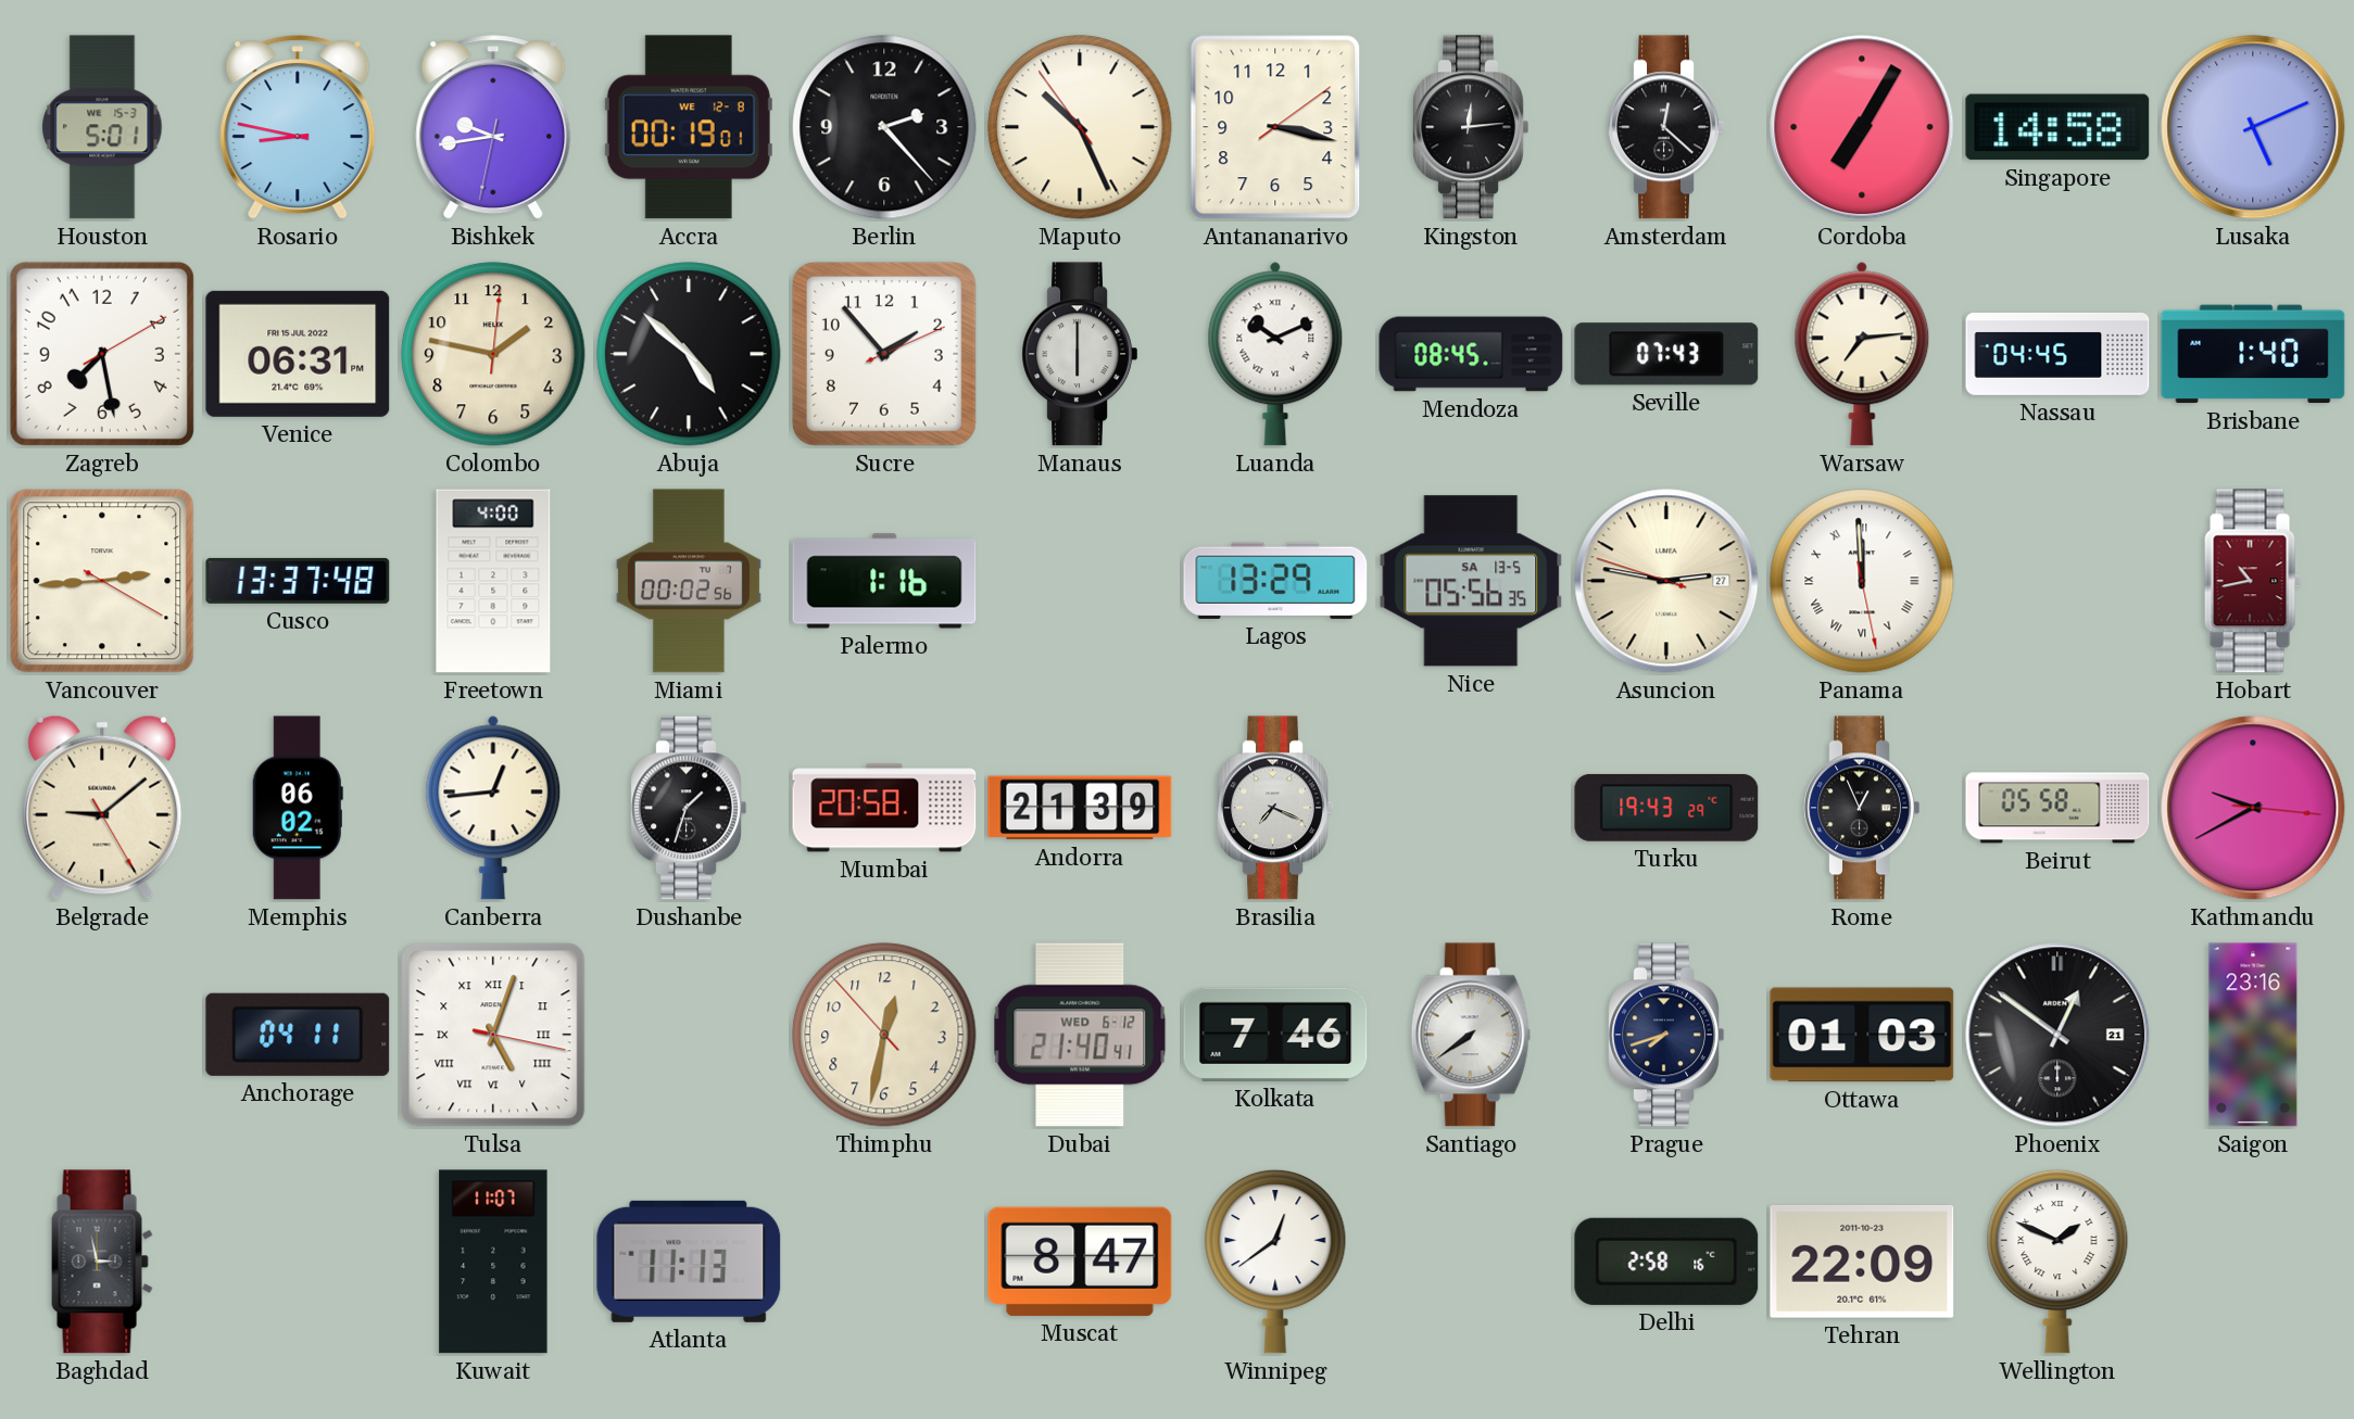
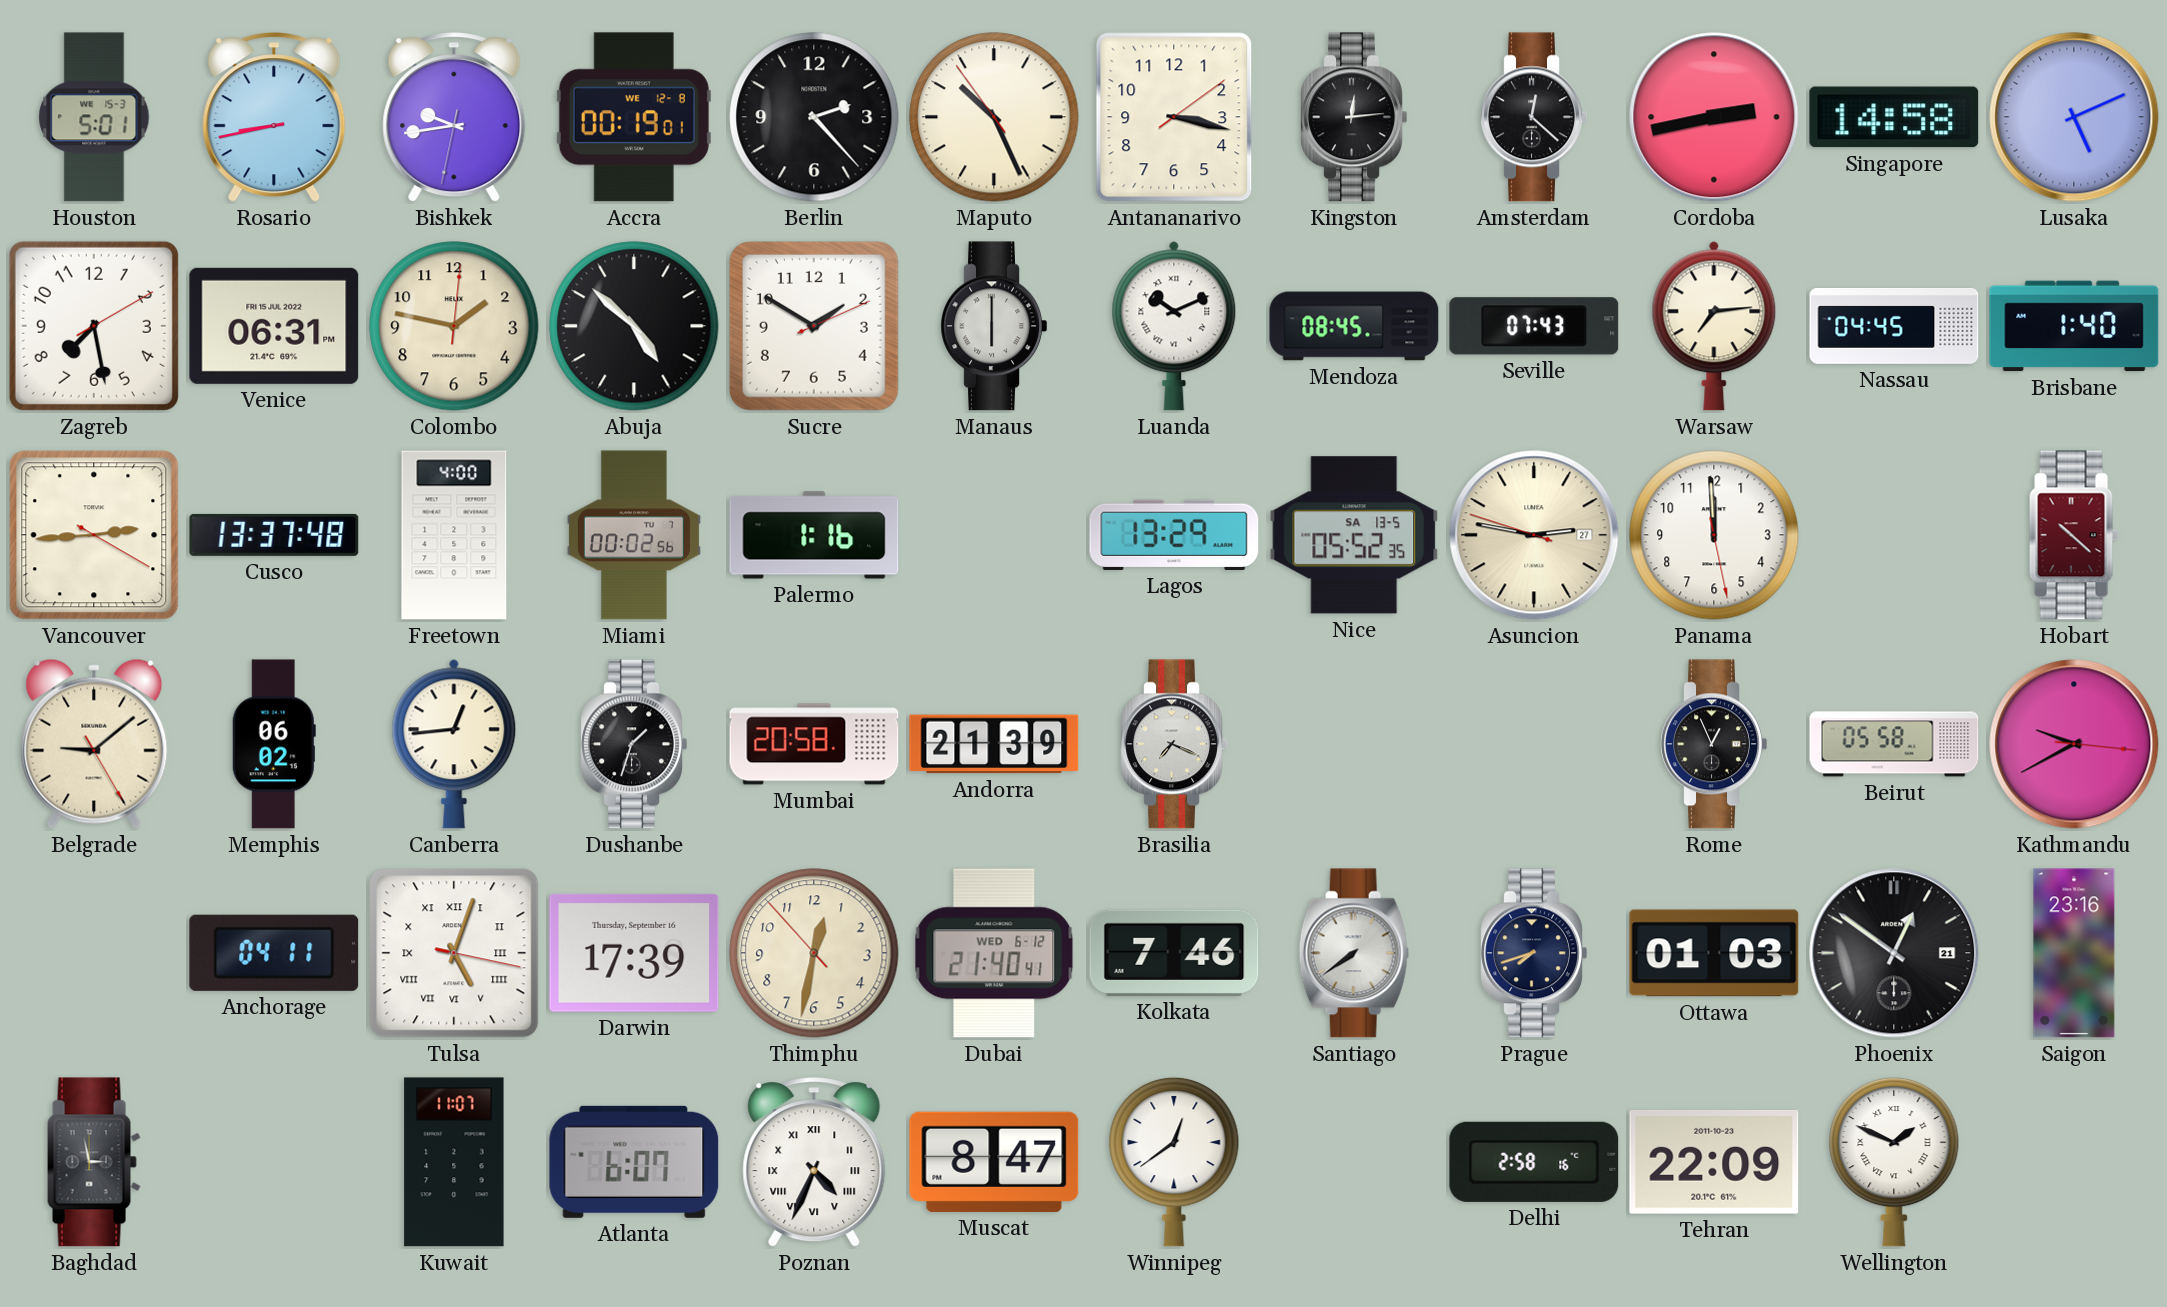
Rosario: 8:47 -> 8:43 (274, 118)
Cordoba: 7:05 -> 2:43 (1714, 117)
Sucre: 1:53 -> 1:50 (814, 326)
Nice: 05:56 -> 05:52 (1354, 535)
Panama numerals: Roman -> Arabic (1714, 535)
Hobart: 10:43 -> 10:22 (2074, 535)
Turku: 19:43 -> none (1666, 808)
Darwin: none -> 17:39 (634, 953)
Atlanta: 11:13 -> 6:07 (634, 1162)
Poznan: none -> 4:34 (814, 1163)
